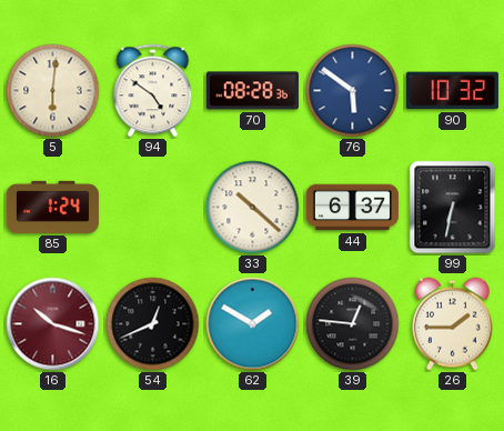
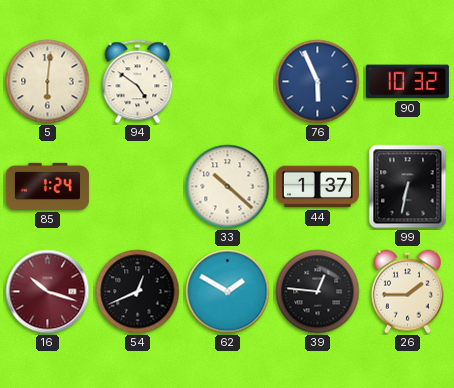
70: 08:28 -> none (252, 91)
76: 5:51 -> 5:56 (318, 82)
44: 6:37 -> 1:37 (317, 187)
